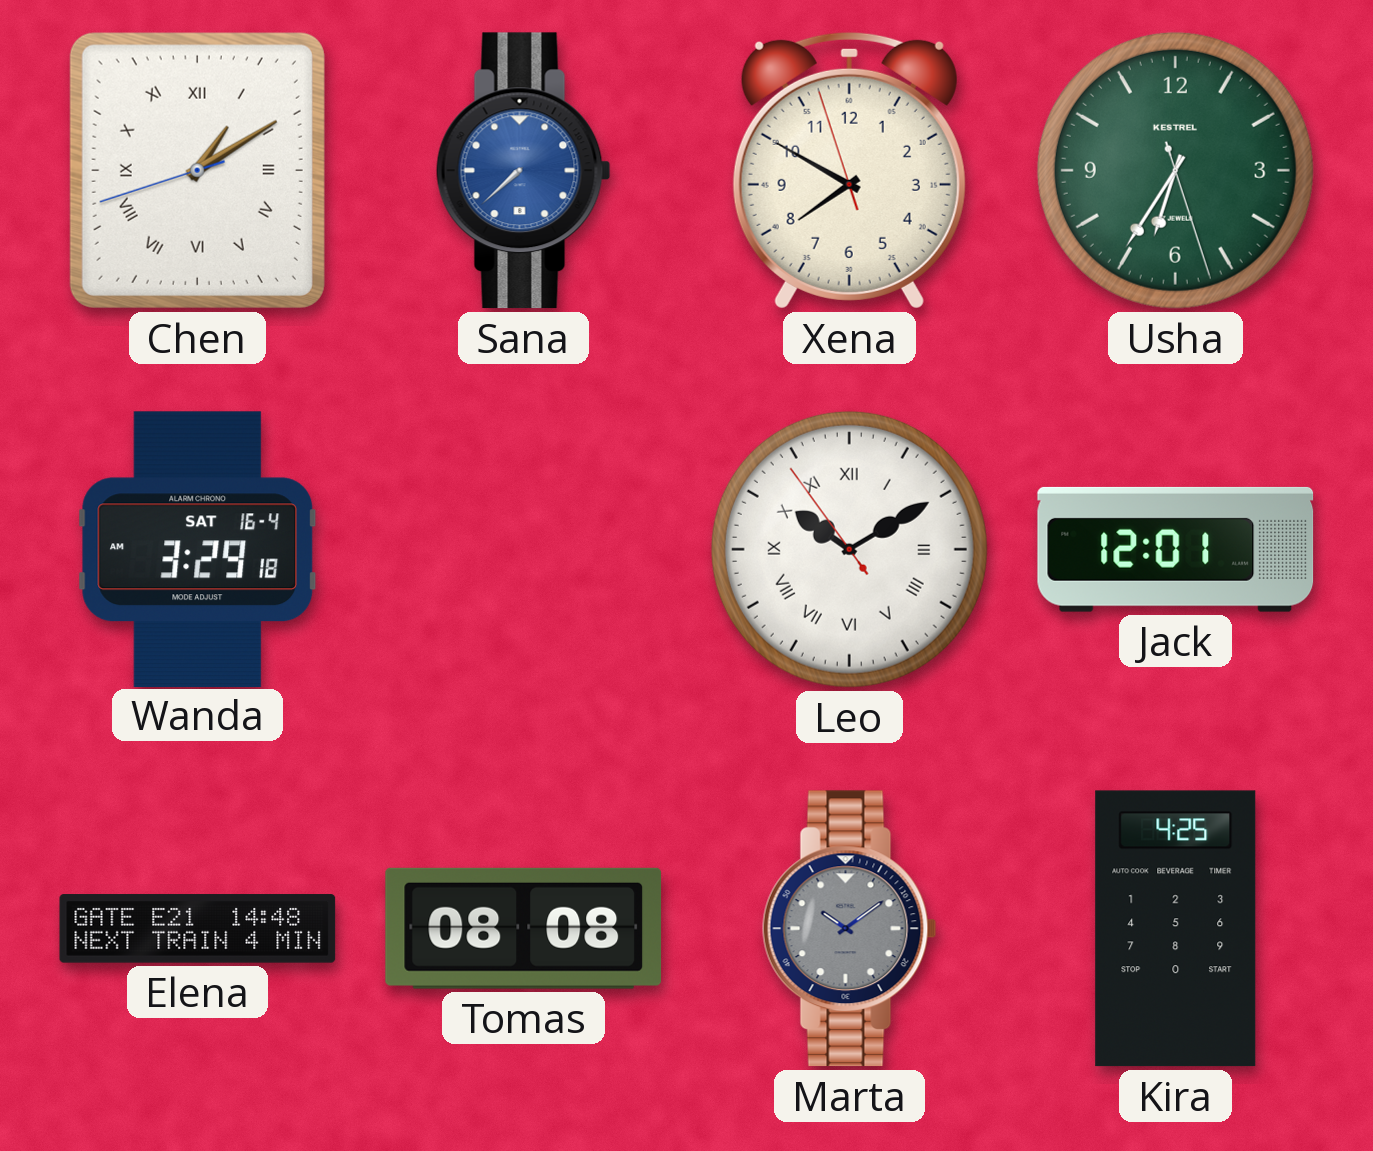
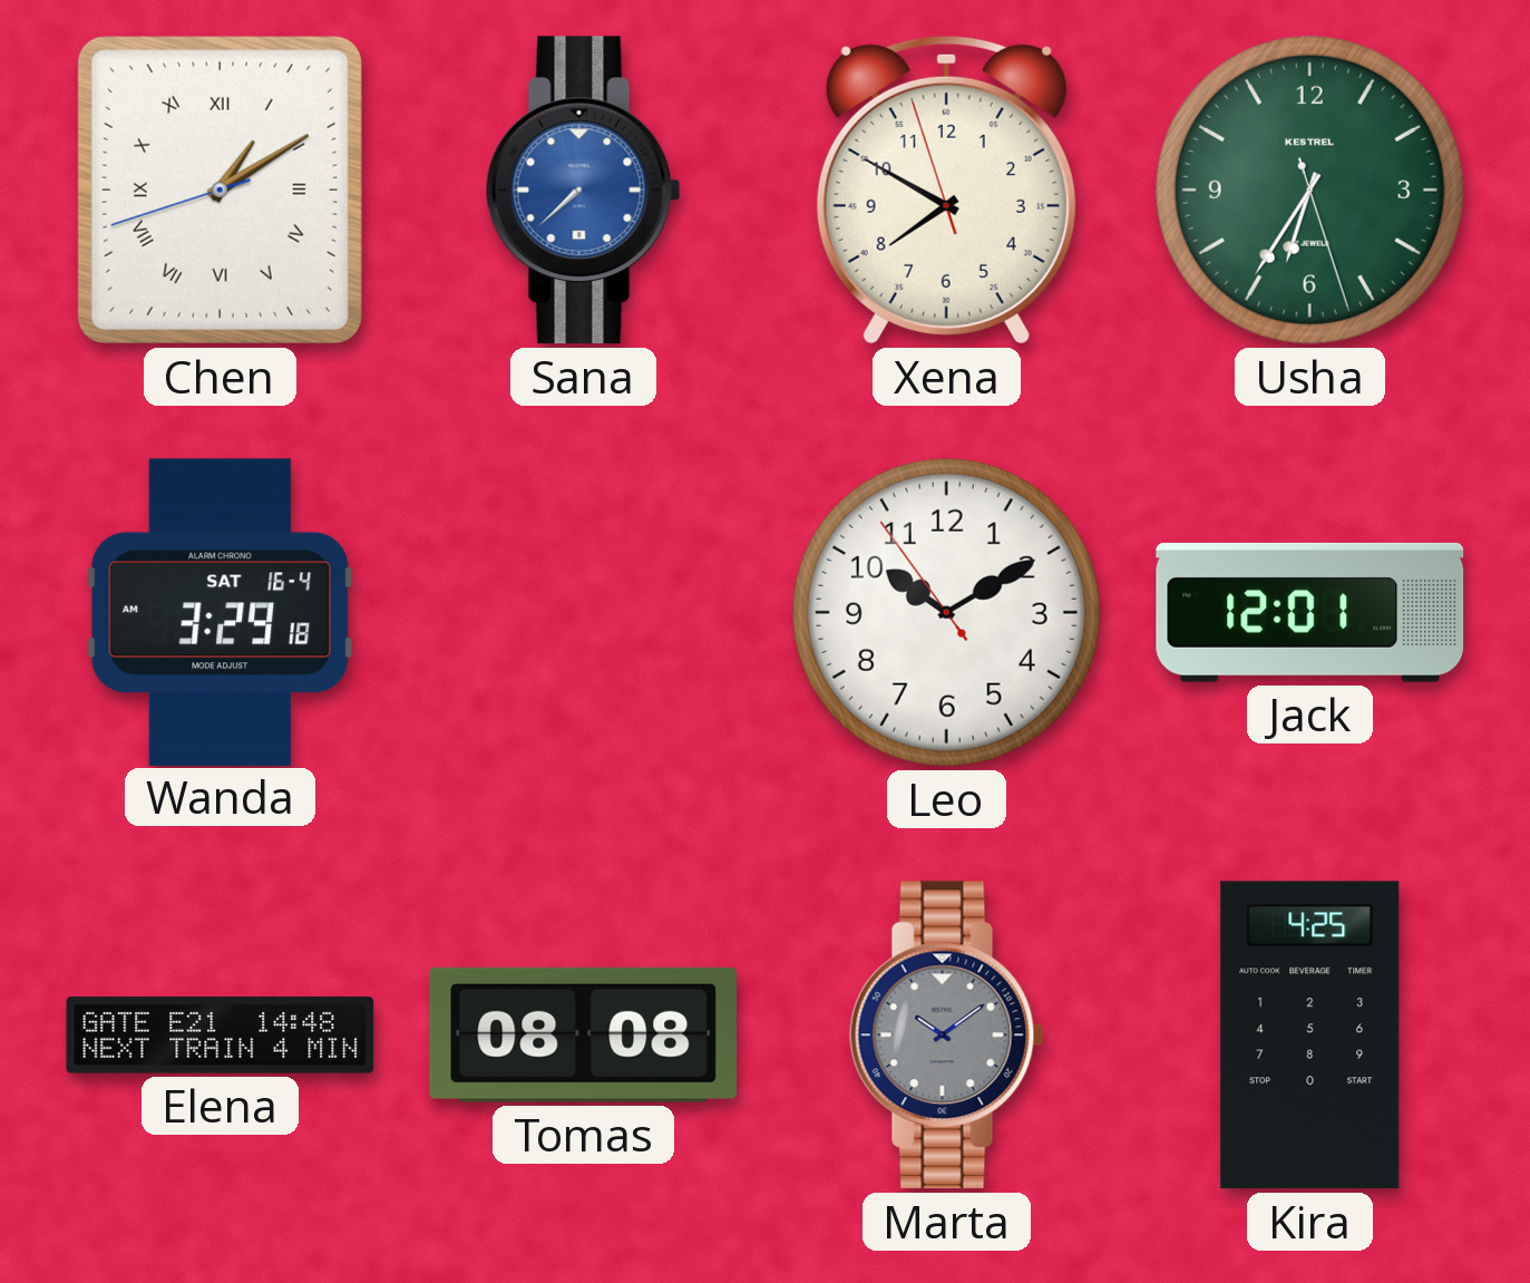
Leo numerals: Roman -> Arabic (946, 612)
